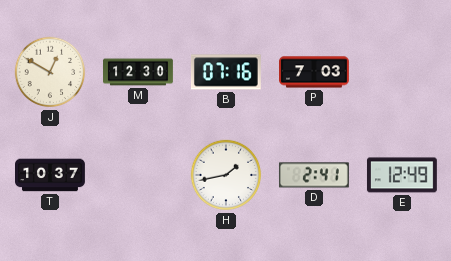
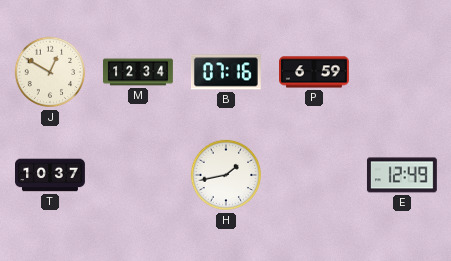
M: 12:30 -> 12:34 (139, 72)
P: 7:03 -> 6:59 (315, 72)
D: 2:41 -> none (314, 175)
